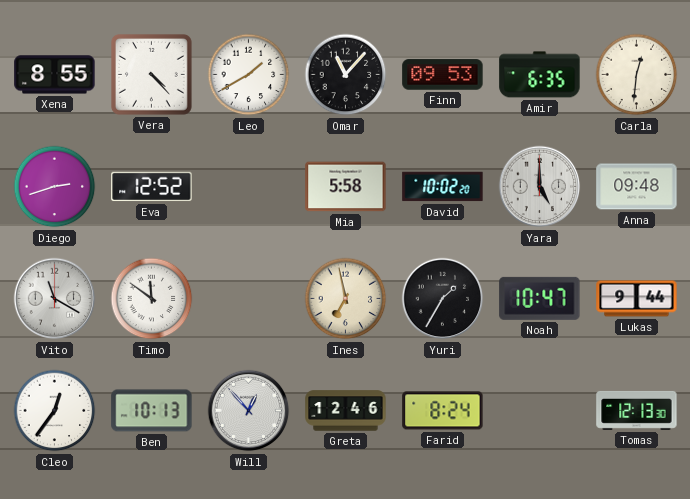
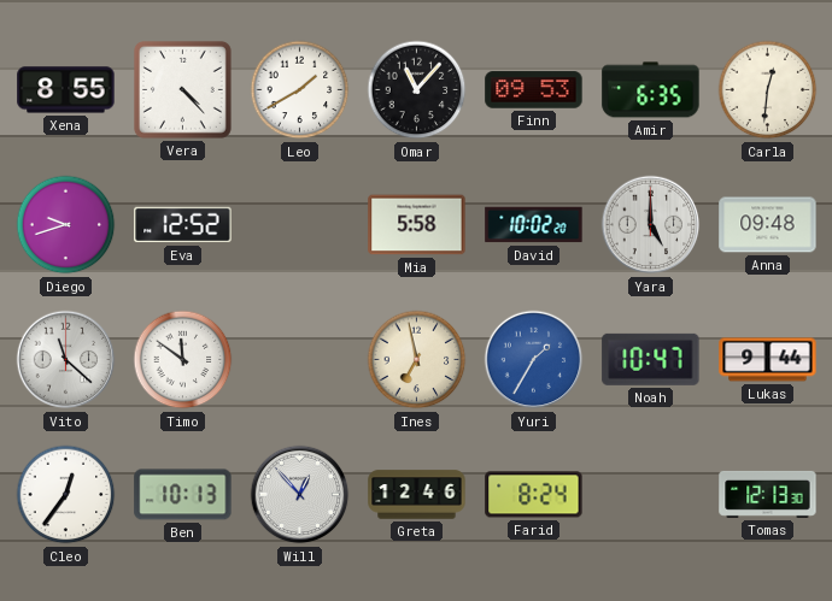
Diego: 2:42 -> 9:42 (66, 225)
Vito: 11:20 -> 11:22 (66, 360)
Yuri dial: black -> blue (534, 360)
